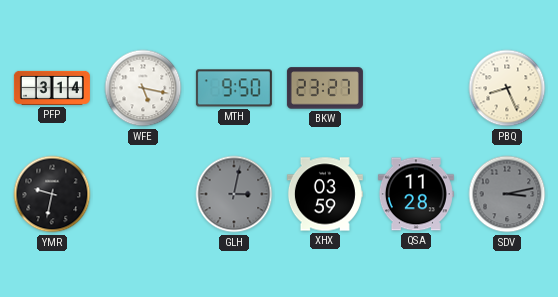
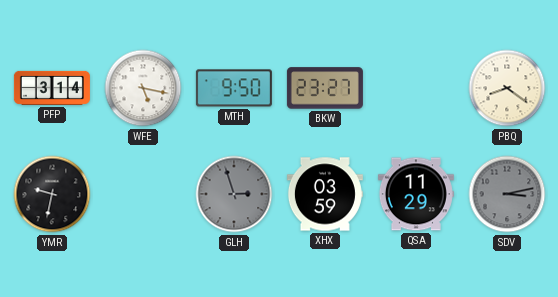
PBQ: 8:26 -> 8:21 (507, 88)
GLH: 3:02 -> 2:57 (234, 194)
QSA: 11:28 -> 11:29 (416, 194)
